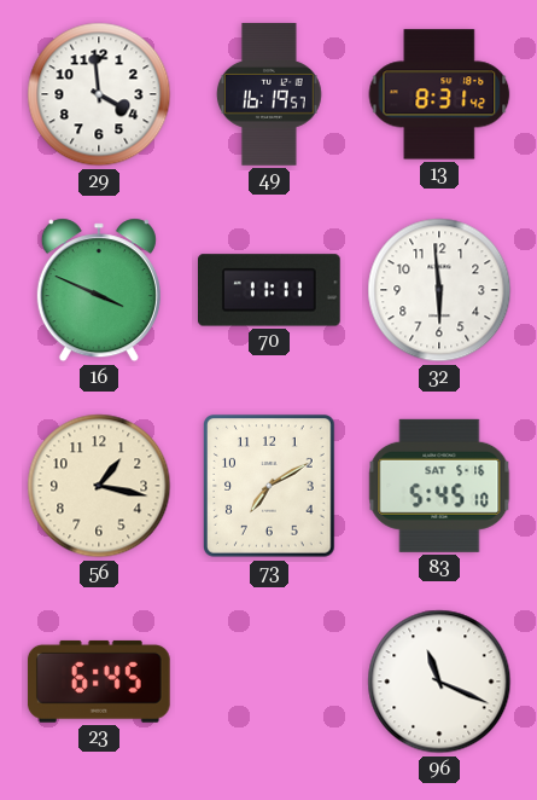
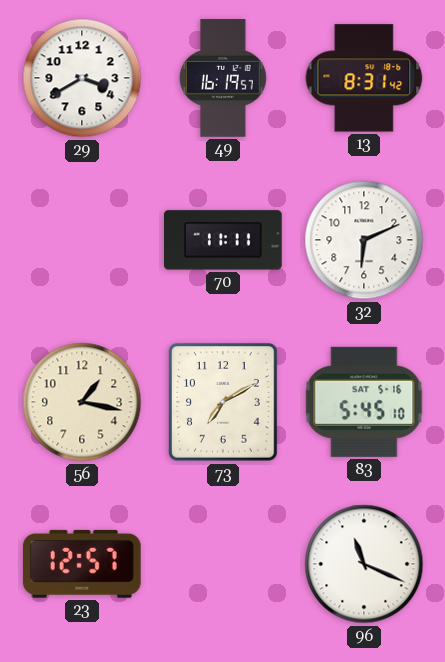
29: 3:59 -> 3:40 (82, 78)
16: 3:49 -> none (99, 290)
32: 5:59 -> 6:11 (364, 240)
23: 6:45 -> 12:57 (82, 564)
